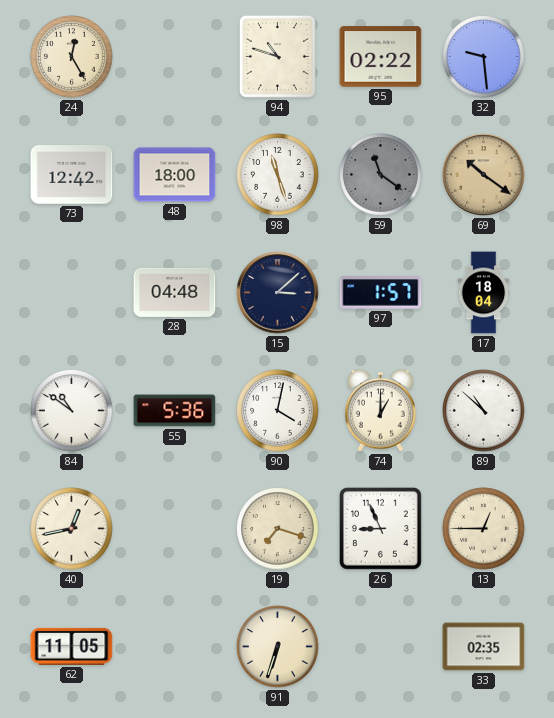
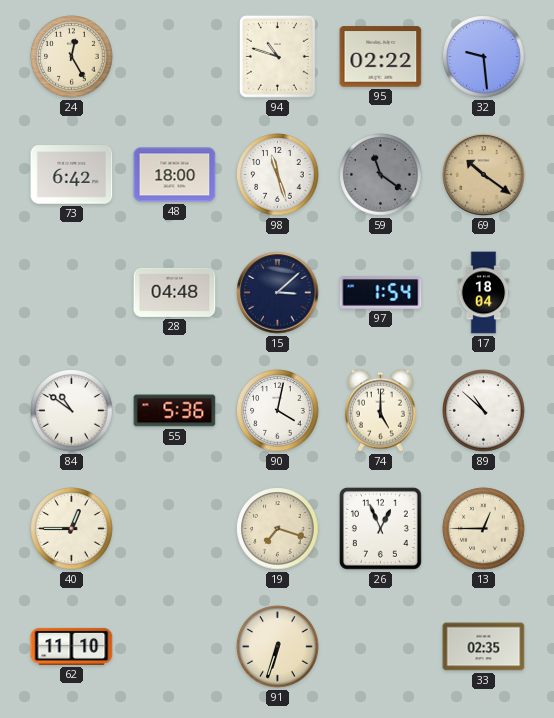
73: 12:42 -> 6:42 (72, 175)
97: 1:57 -> 1:54 (381, 293)
74: 1:00 -> 5:00 (380, 410)
40: 12:43 -> 12:45 (72, 529)
26: 8:56 -> 12:56 (380, 528)
62: 11:05 -> 11:10 (72, 646)
